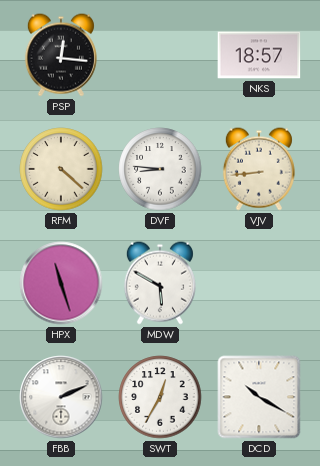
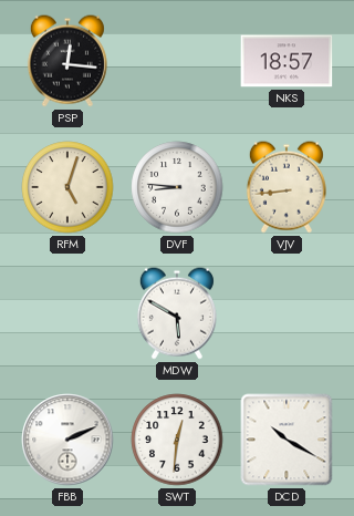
RFM: 4:22 -> 5:03 (67, 187)
HPX: 11:27 -> none (61, 283)
SWT: 12:35 -> 12:31 (177, 440)
